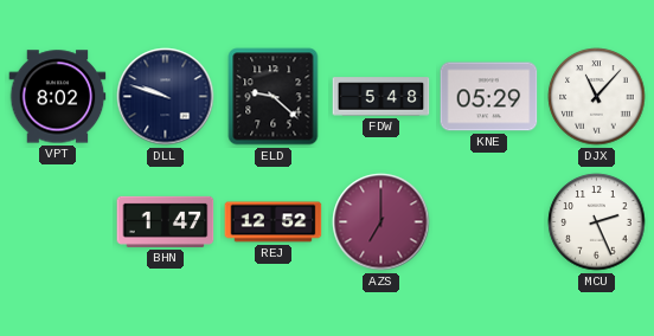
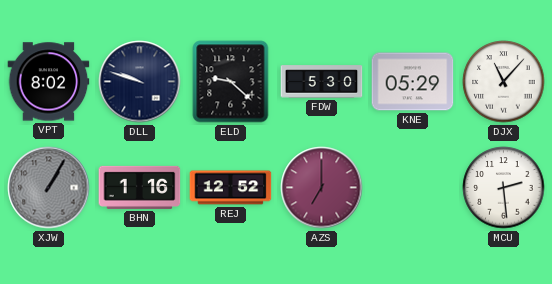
FDW: 5:48 -> 5:30 (322, 82)
XJW: none -> 1:05 (49, 188)
BHN: 1:47 -> 1:16 (140, 187)
MCU: 2:26 -> 2:29 (504, 188)
